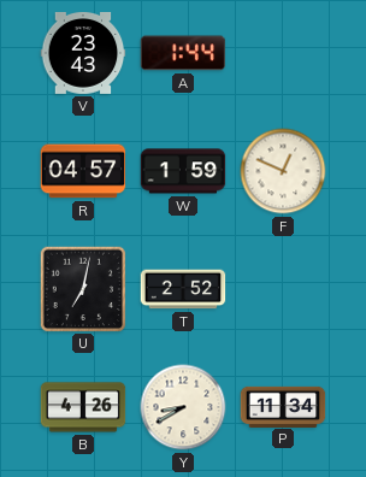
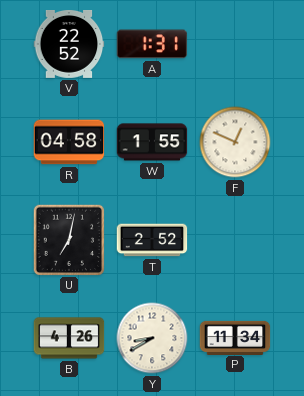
V: 23:43 -> 22:52 (69, 45)
A: 1:44 -> 1:31 (152, 44)
R: 04:57 -> 04:58 (69, 142)
W: 1:59 -> 1:55 (152, 142)
